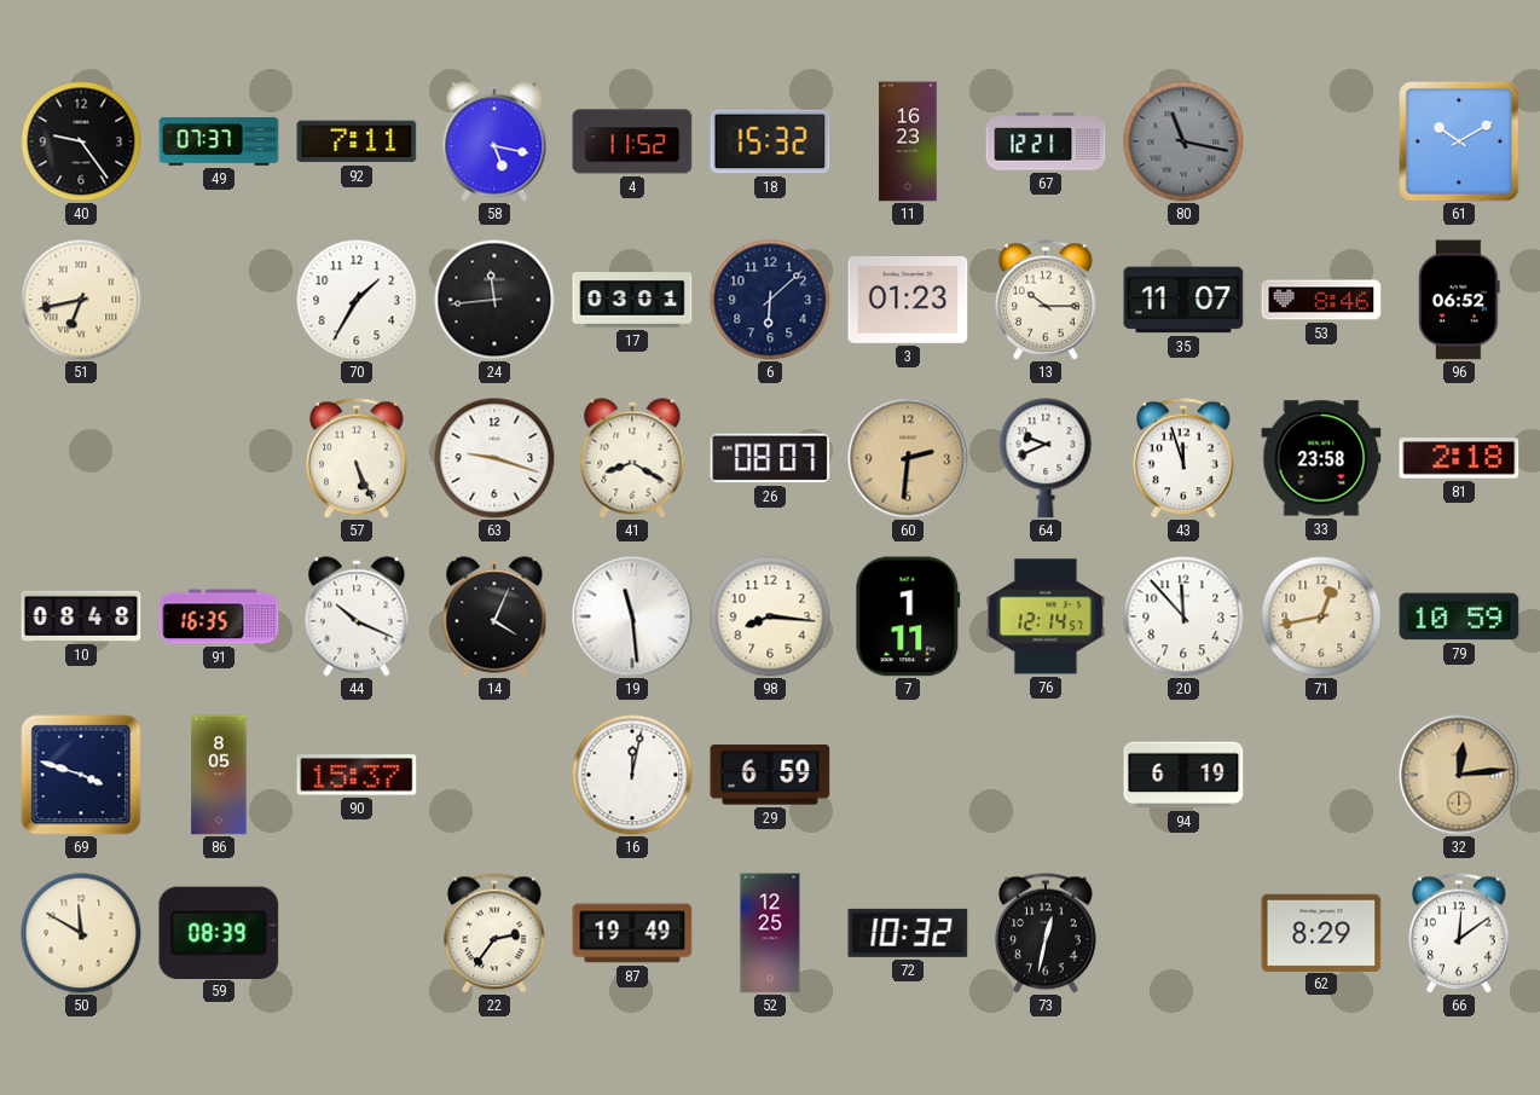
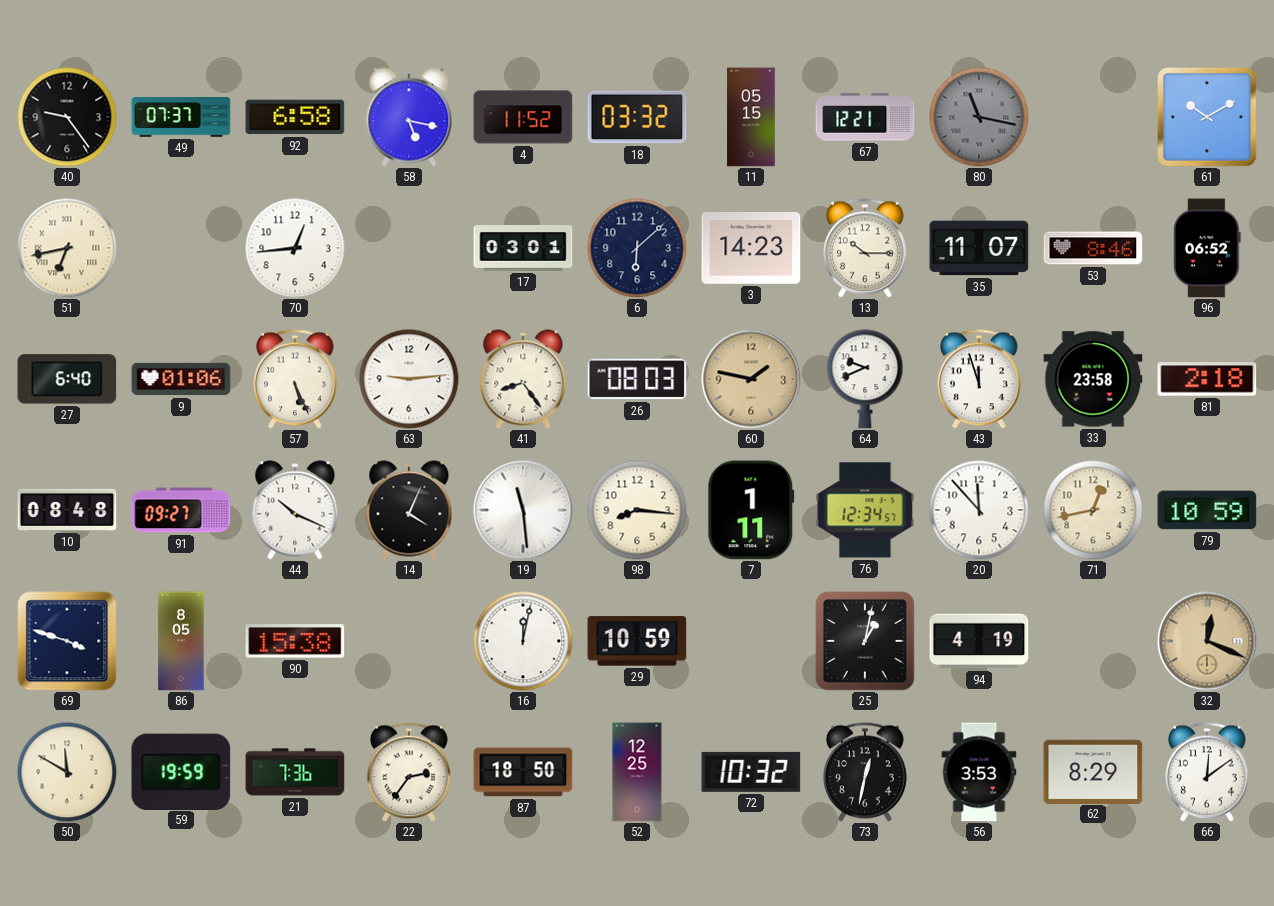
92: 7:11 -> 6:58 (295, 117)
18: 15:32 -> 03:32 (637, 117)
11: 16:23 -> 05:15 (751, 117)
70: 1:35 -> 12:44 (295, 248)
24: 11:44 -> none (494, 300)
3: 01:23 -> 14:23 (751, 248)
27: none -> 6:40 (67, 379)
9: none -> 01:06 (181, 379)
63: 9:18 -> 9:14 (409, 379)
41: 8:20 -> 8:24 (523, 379)
26: 08:07 -> 08:03 (637, 379)
60: 2:31 -> 1:47 (751, 379)
91: 16:35 -> 09:27 (181, 510)
76: 12:14 -> 12:34 (865, 510)
90: 15:37 -> 15:38 (295, 641)
29: 6:59 -> 10:59 (637, 641)
25: none -> 1:02 (865, 641)
94: 6:19 -> 4:19 (979, 641)
32: 12:14 -> 12:19 (1207, 641)
59: 08:39 -> 19:59 (181, 771)
21: none -> 7:36 (295, 772)
87: 19:49 -> 18:50 (523, 772)
56: none -> 3:53 (979, 772)
